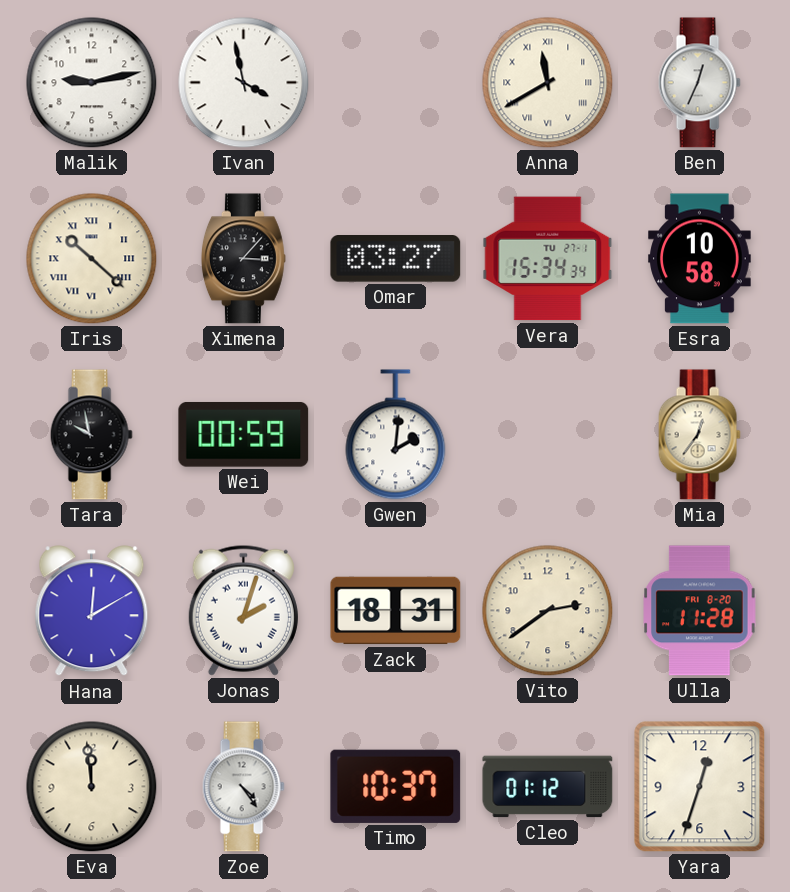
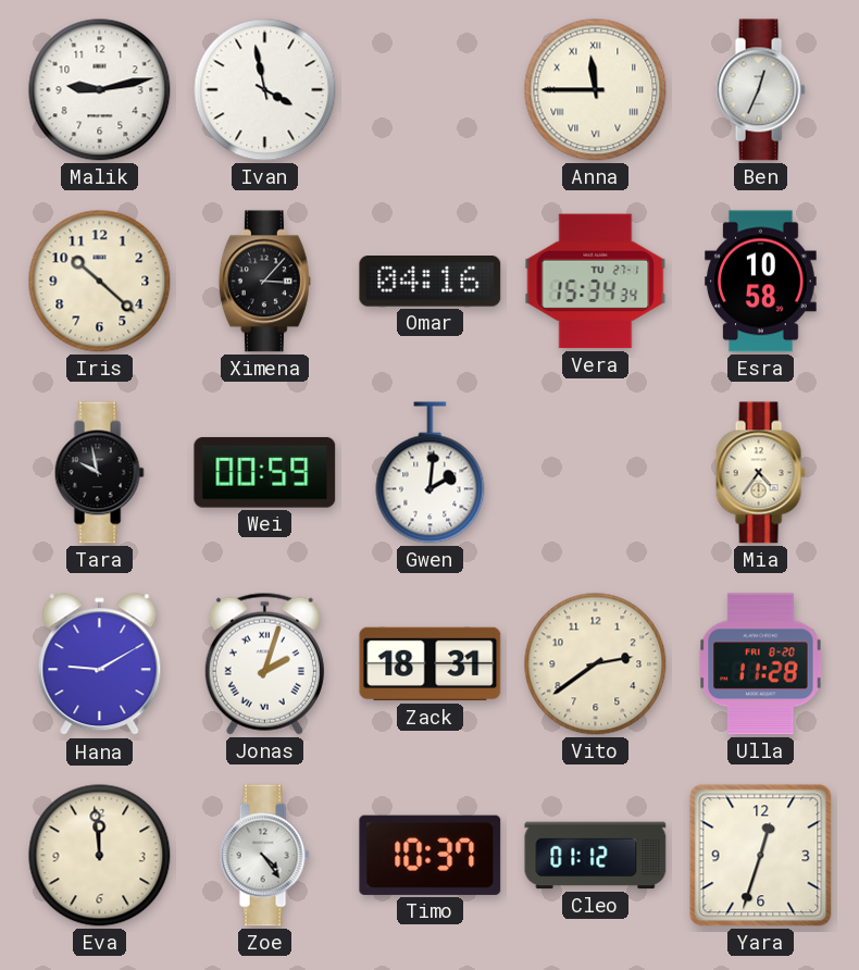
Anna: 11:40 -> 11:45 (596, 90)
Iris numerals: Roman -> Arabic (100, 282)
Omar: 03:27 -> 04:16 (431, 282)
Mia: 12:36 -> 4:36 (760, 473)
Hana: 12:10 -> 9:10 (100, 664)
